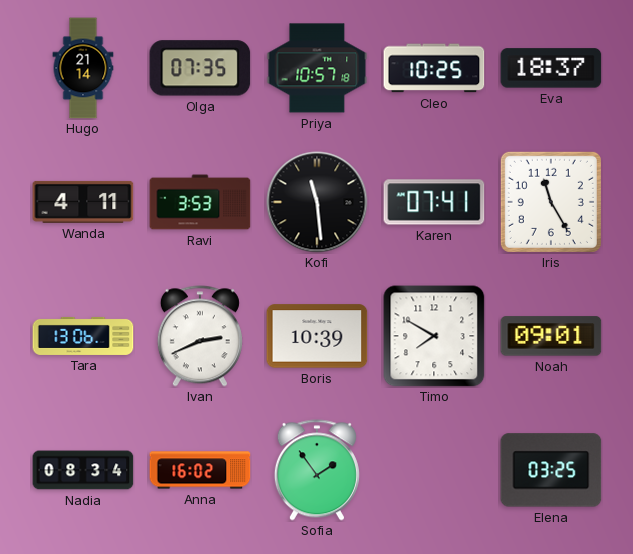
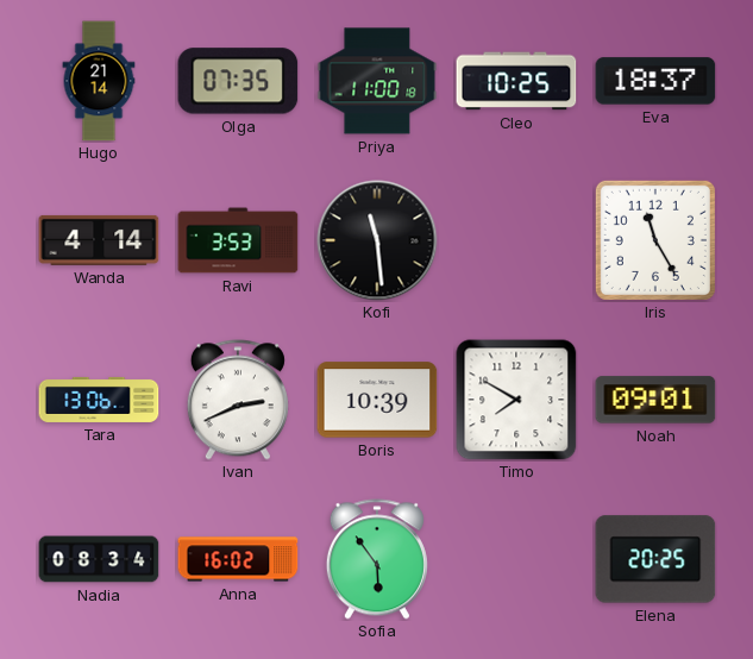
Priya: 10:57 -> 11:00 (377, 81)
Wanda: 4:11 -> 4:14 (99, 240)
Karen: 07:41 -> none (434, 202)
Sofia: 1:54 -> 5:54 (377, 559)
Elena: 03:25 -> 20:25 (655, 559)
